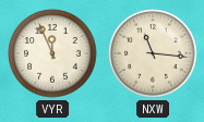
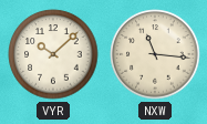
VYR: 11:56 -> 10:08 (53, 54)
